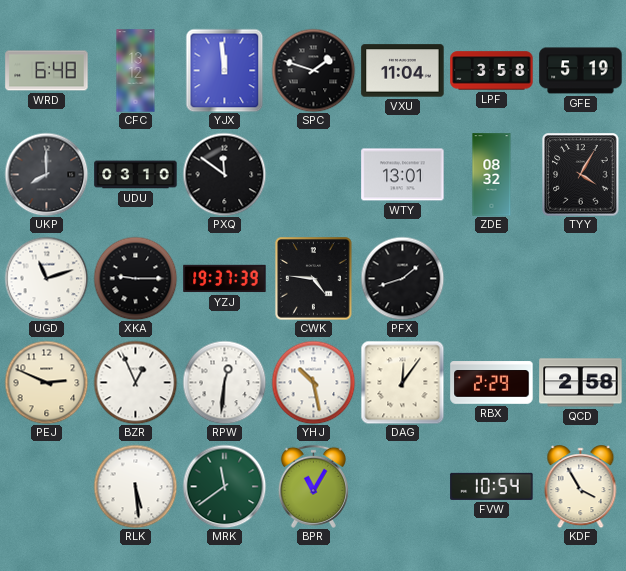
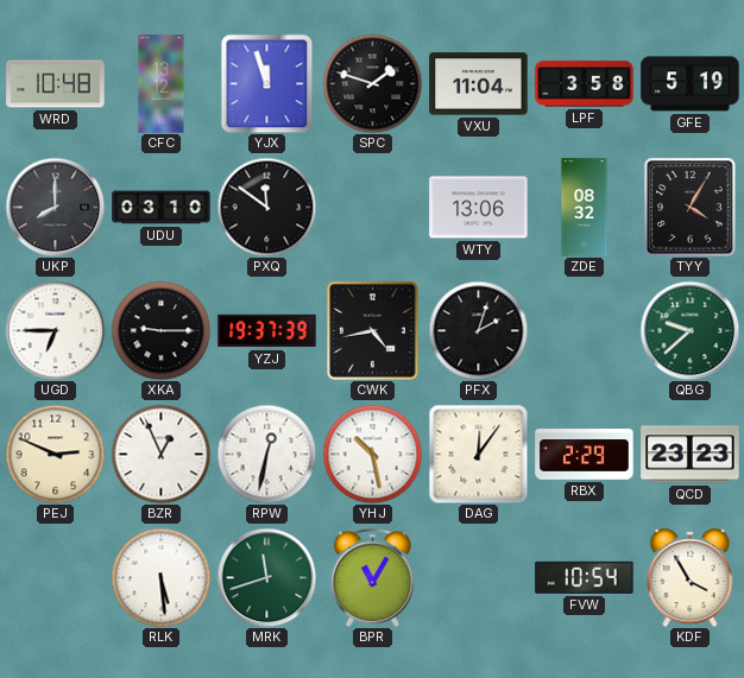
WRD: 6:48 -> 10:48 (56, 84)
YJX: 11:59 -> 11:57 (267, 83)
WTY: 13:01 -> 13:06 (479, 208)
UGD: 11:12 -> 6:45 (55, 330)
CWK: 4:46 -> 4:43 (373, 331)
PFX: 1:42 -> 2:03 (478, 330)
QBG: none -> 9:38 (689, 330)
RPW: 12:31 -> 12:32 (266, 454)
QCD: 2:58 -> 23:23 (691, 455)
MRK: 11:39 -> 11:42 (266, 577)
